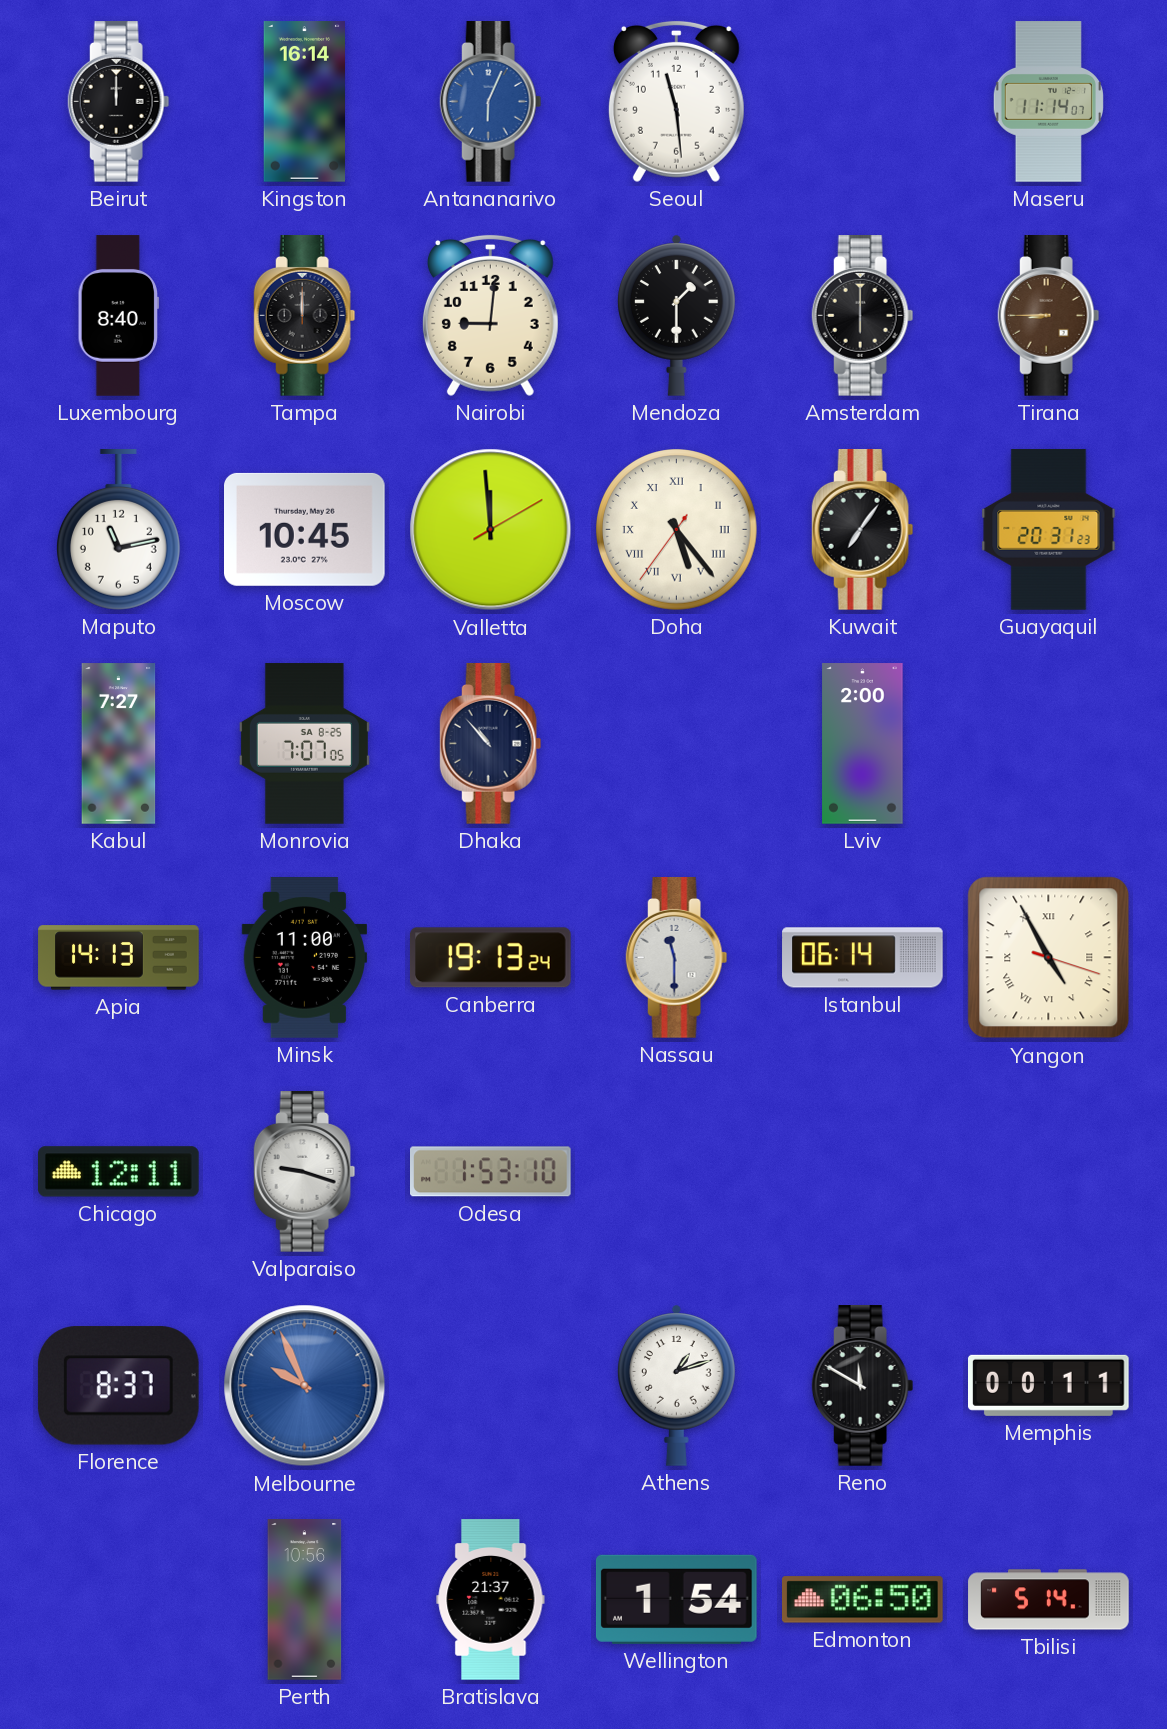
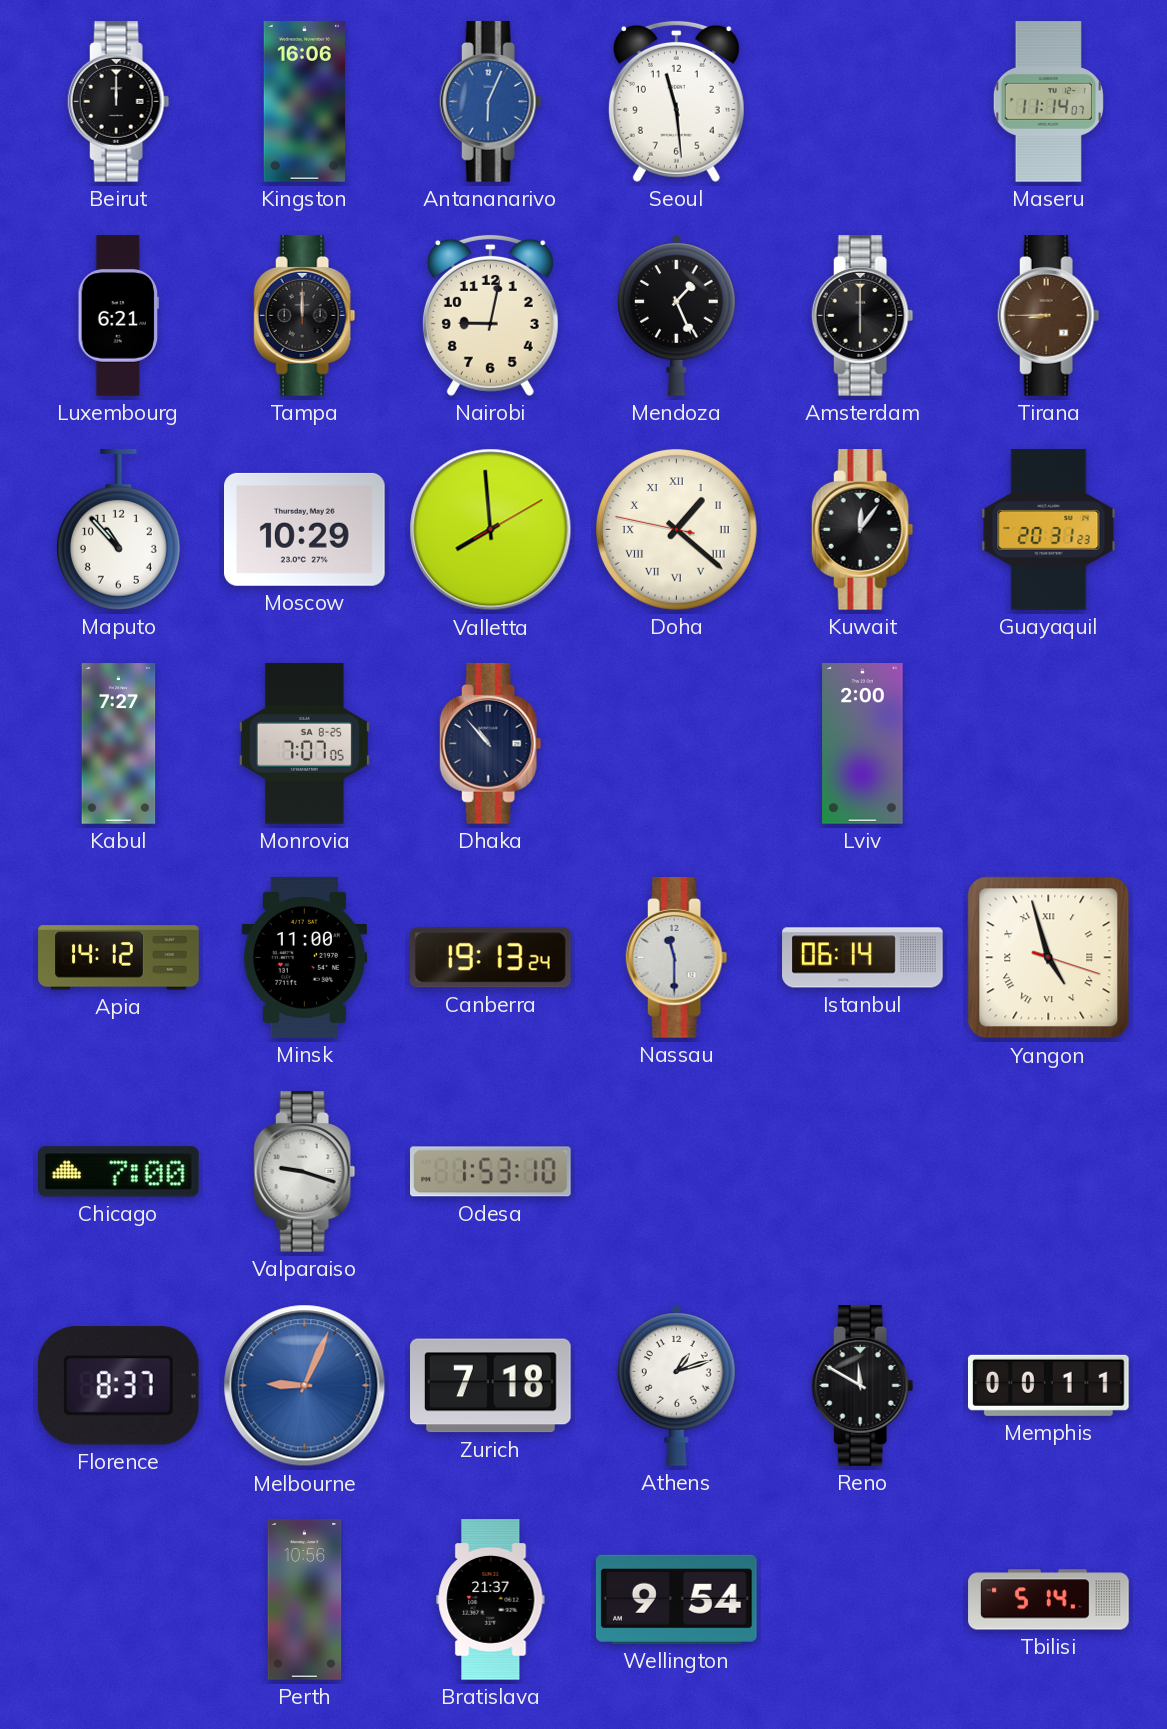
Kingston: 16:14 -> 16:06 (304, 102)
Luxembourg: 8:40 -> 6:21 (119, 316)
Nairobi: 9:01 -> 9:02 (490, 315)
Mendoza: 1:30 -> 1:26 (677, 315)
Maputo: 11:13 -> 10:53 (118, 530)
Moscow: 10:45 -> 10:29 (305, 529)
Valletta: 11:59 -> 7:59 (491, 530)
Doha: 5:23 -> 1:21 (677, 530)
Kuwait: 7:06 -> 12:06 (863, 530)
Apia: 14:13 -> 14:12 (119, 958)
Yangon: 4:55 -> 4:57 (1049, 958)
Chicago: 12:11 -> 7:00 (119, 1172)
Melbourne: 9:56 -> 9:04 (305, 1386)
Zurich: none -> 7:18 (491, 1386)
Wellington: 1:54 -> 9:54 (676, 1599)
Edmonton: 06:50 -> none (863, 1600)
